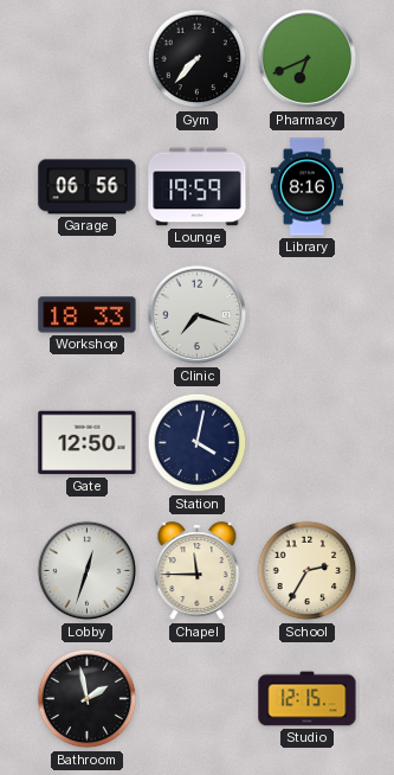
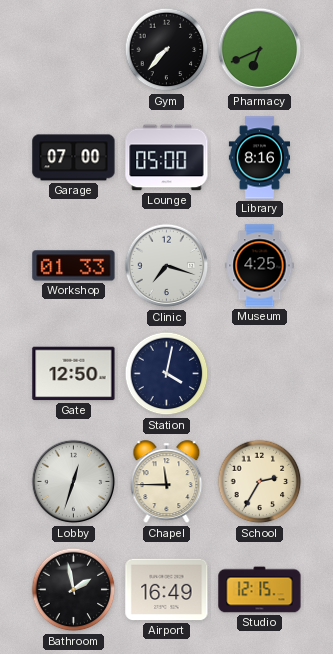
Garage: 06:56 -> 07:00 (74, 158)
Lounge: 19:59 -> 05:00 (167, 158)
Workshop: 18:33 -> 01:33 (74, 266)
Museum: none -> 4:25 (260, 266)
Airport: none -> 16:49 (167, 590)
